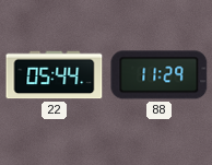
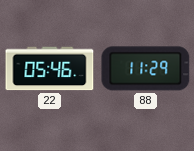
22: 05:44 -> 05:46 (50, 69)
